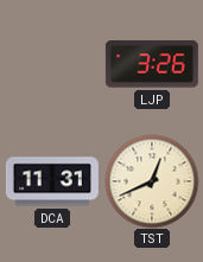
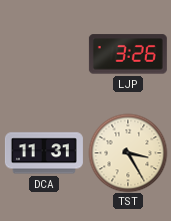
TST: 12:41 -> 3:25 (128, 153)
